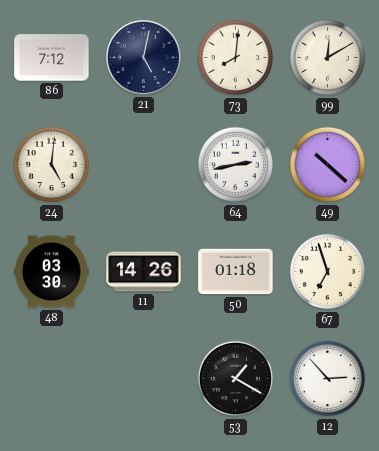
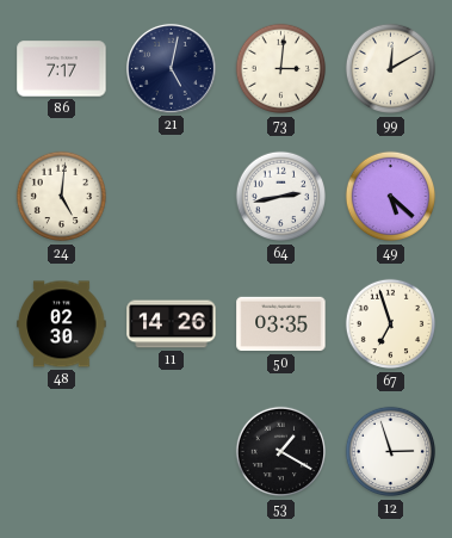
86: 7:12 -> 7:17 (62, 69)
73: 8:01 -> 3:01 (281, 69)
49: 10:22 -> 5:22 (391, 197)
48: 03:30 -> 02:30 (62, 324)
50: 01:18 -> 03:35 (281, 324)
12: 2:53 -> 2:57 (391, 452)
